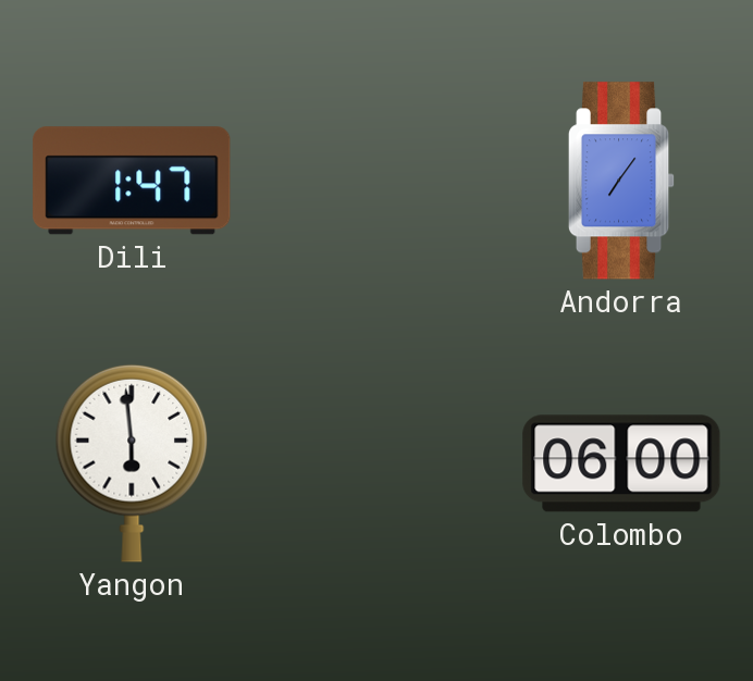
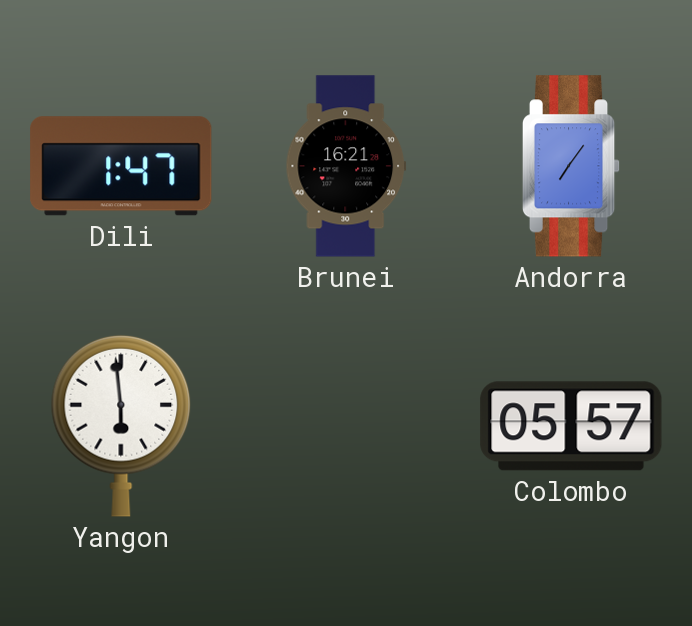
Brunei: none -> 16:21 (346, 166)
Colombo: 06:00 -> 05:57 (571, 426)
